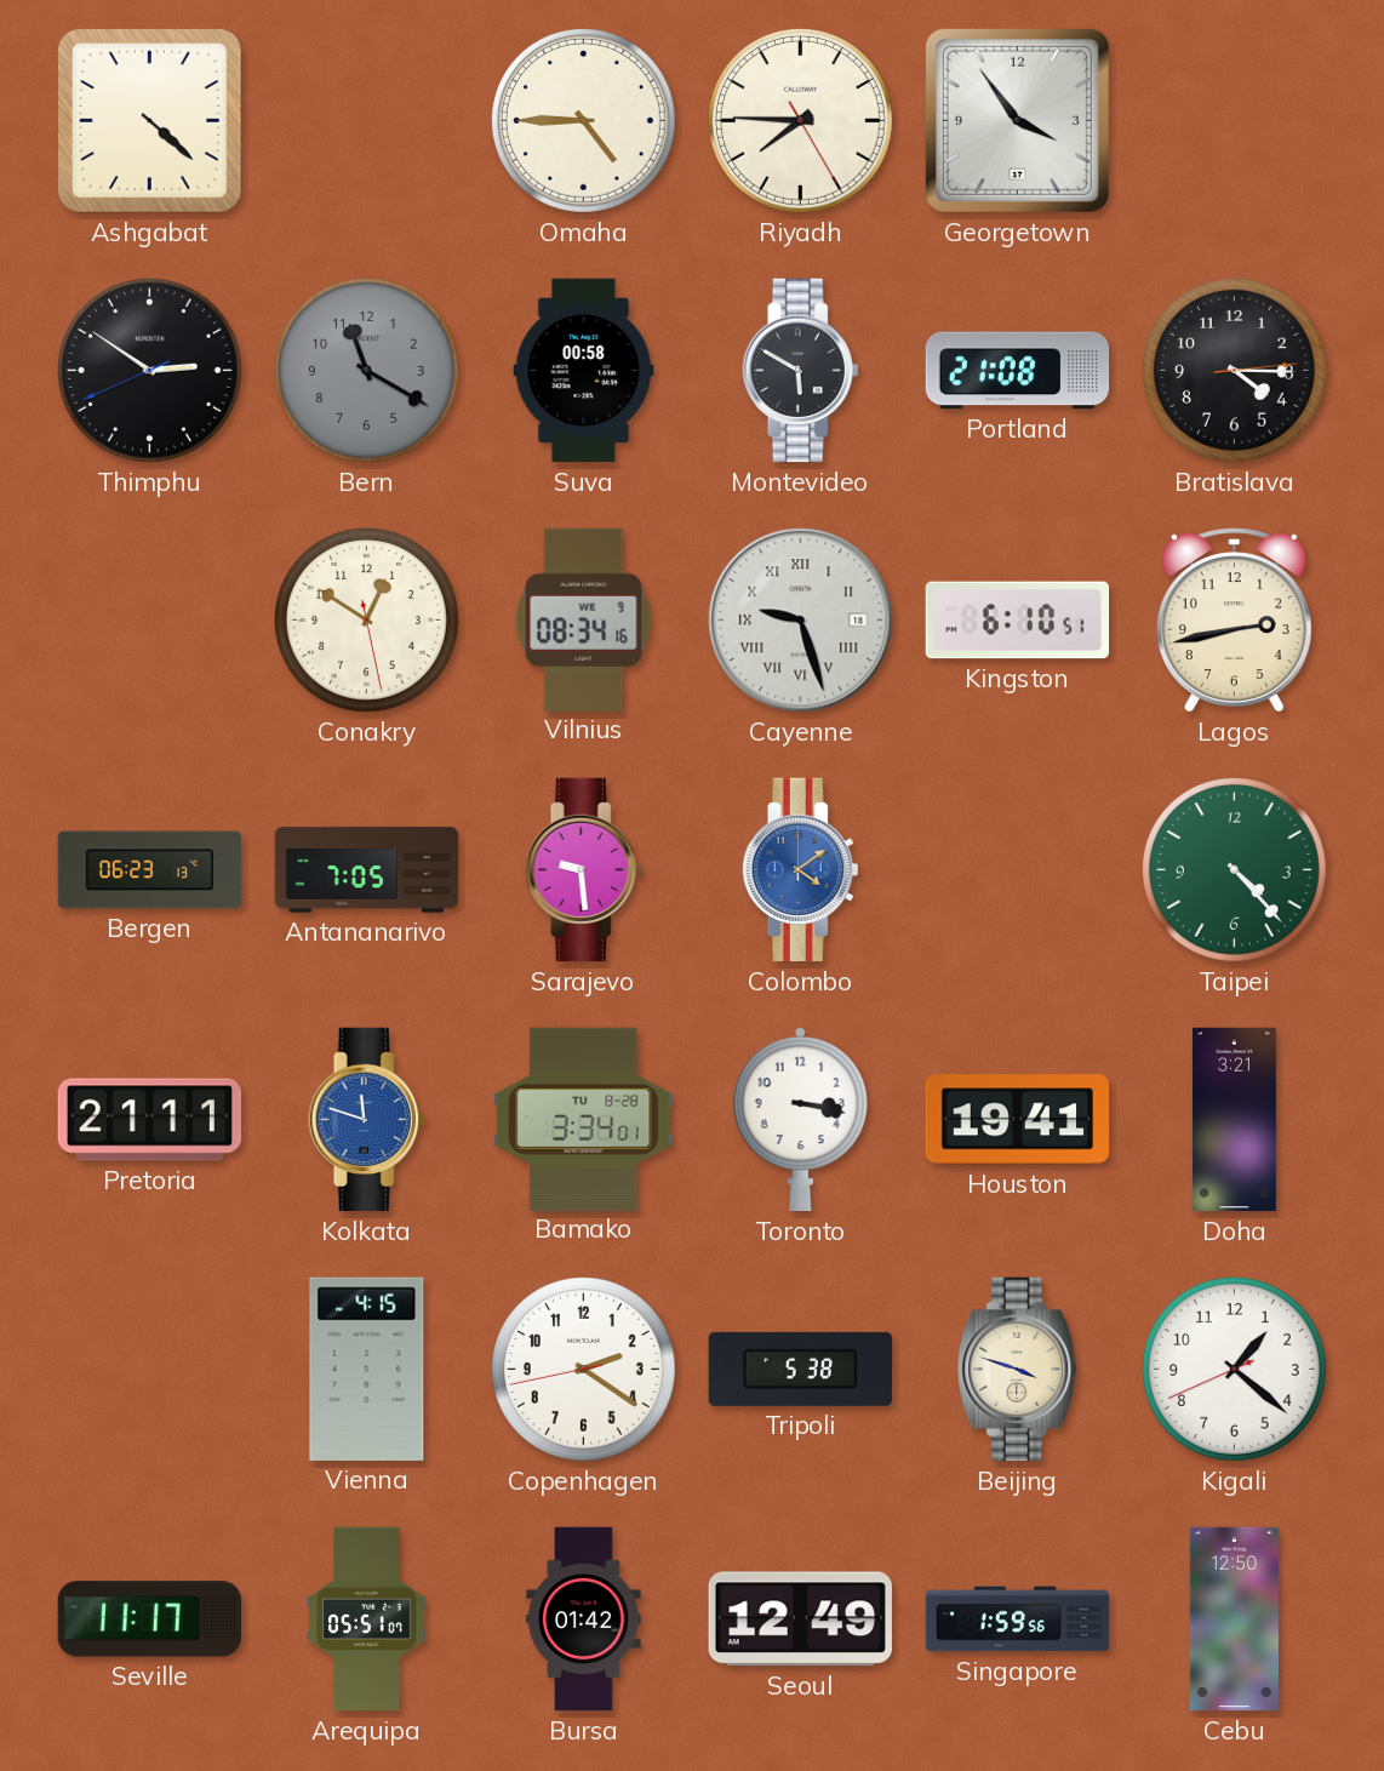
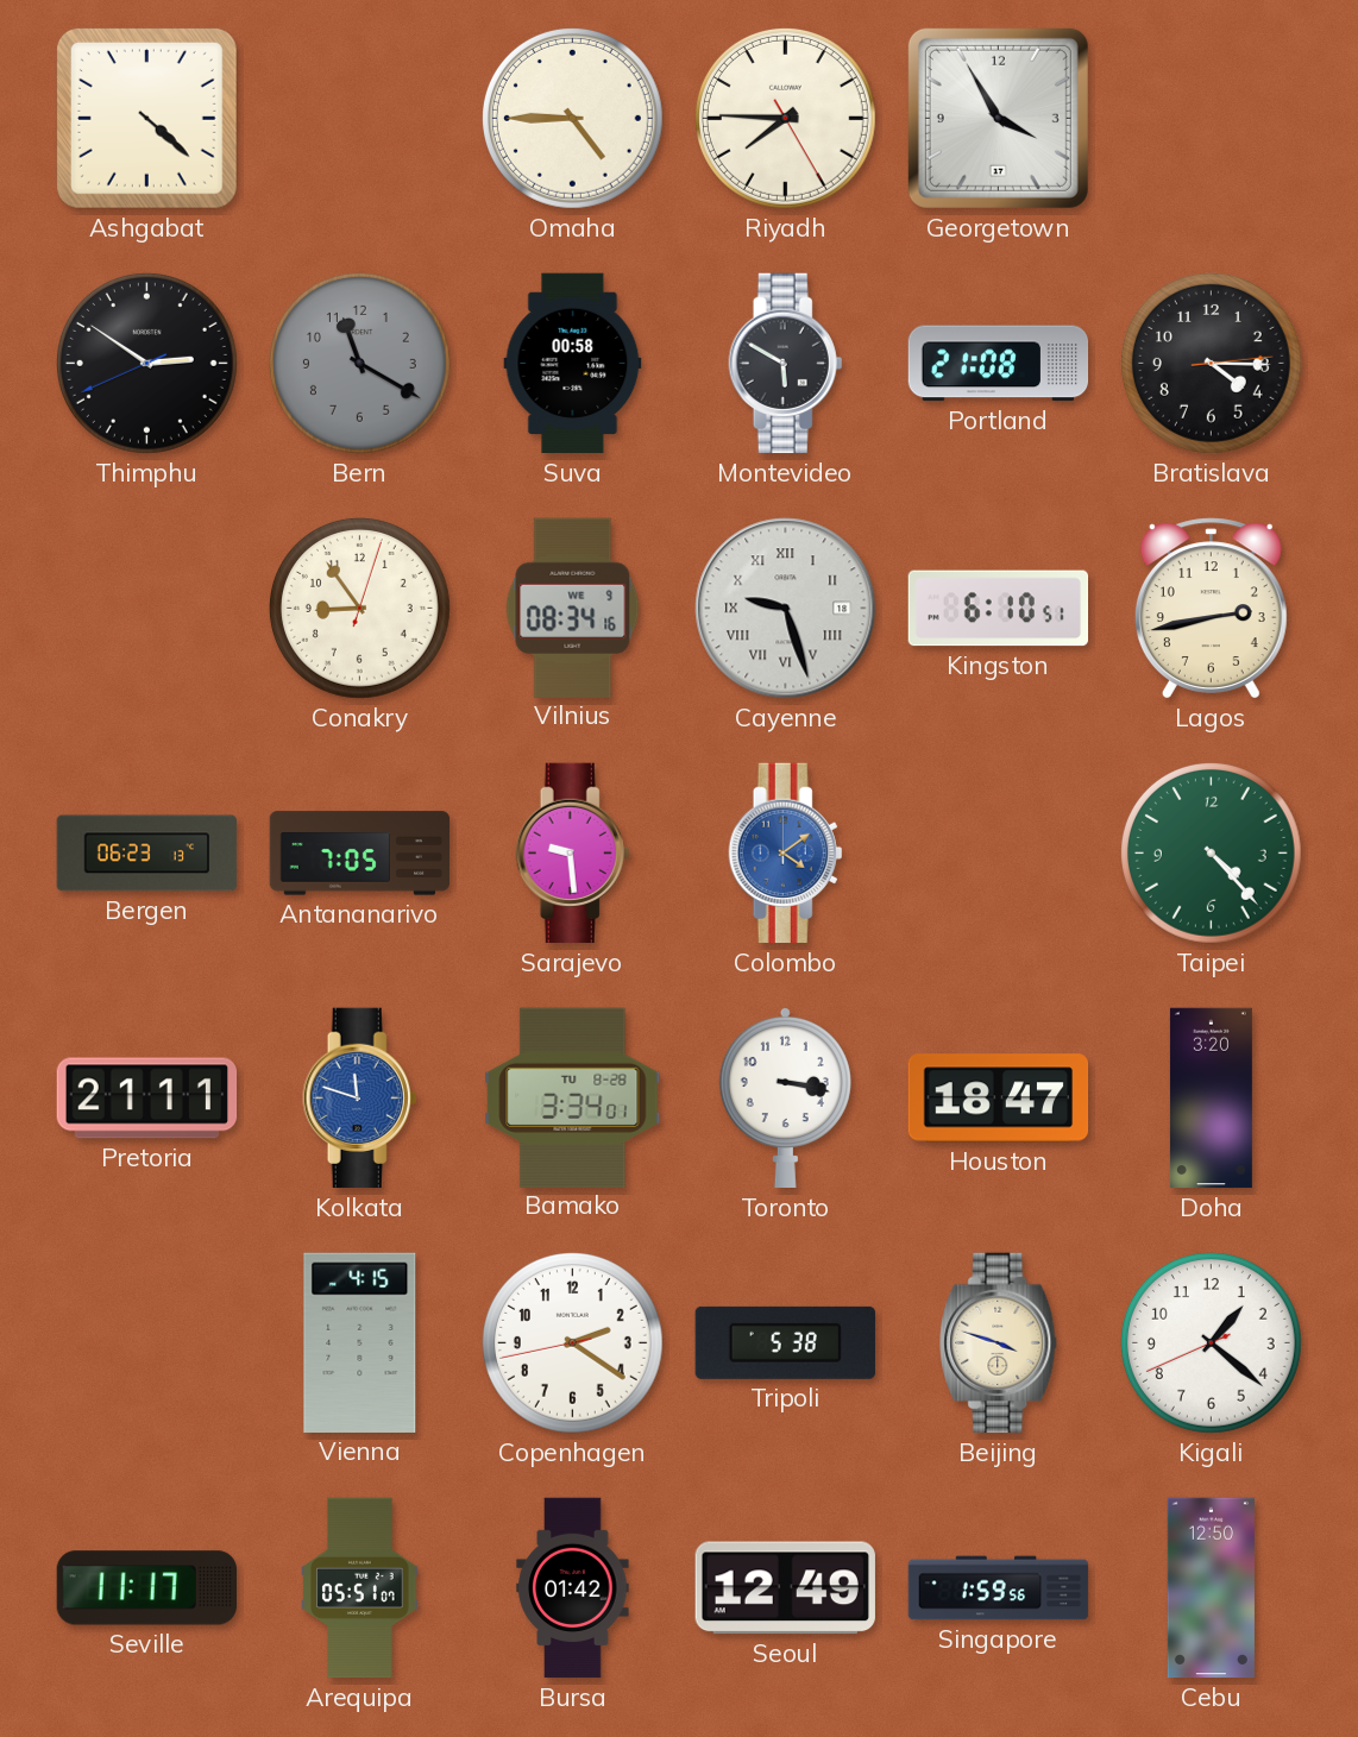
Georgetown: 3:54 -> 3:55 (998, 118)
Conakry: 12:50 -> 8:54 (359, 608)
Houston: 19:41 -> 18:47 (999, 1099)
Doha: 3:21 -> 3:20 (1211, 1099)
